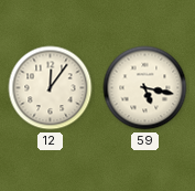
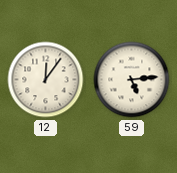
59: 5:17 -> 5:14 (132, 80)
